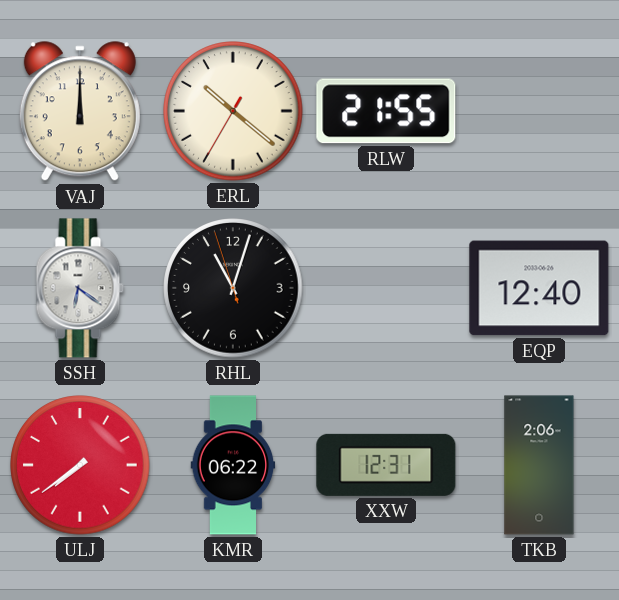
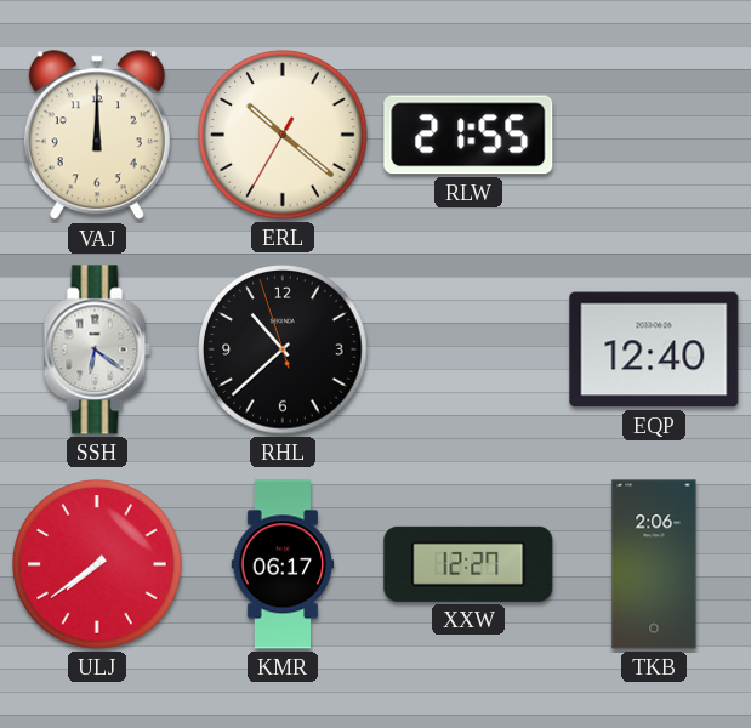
RHL: 11:02 -> 10:37 (283, 349)
KMR: 06:22 -> 06:17 (283, 564)
XXW: 12:31 -> 12:27 (468, 564)
